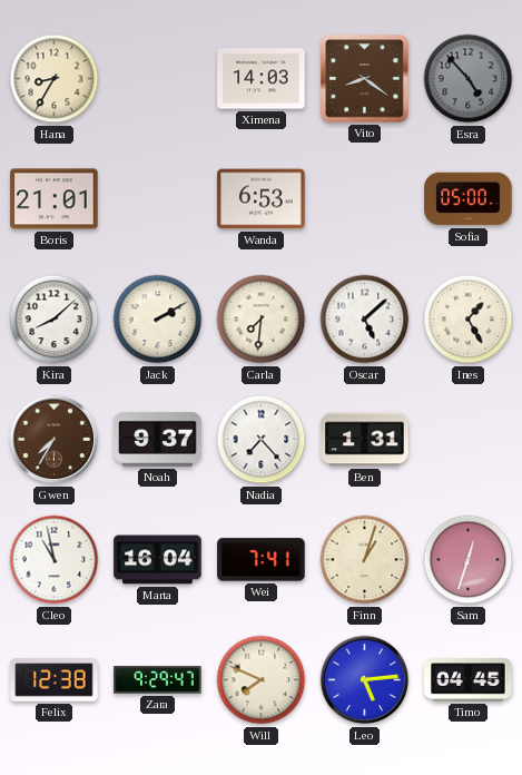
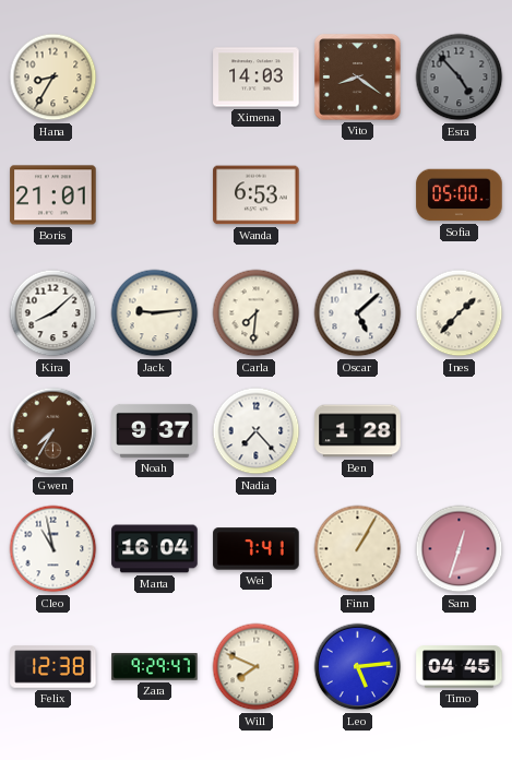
Jack: 2:10 -> 9:14 (155, 313)
Ines: 1:25 -> 1:37 (460, 313)
Ben: 1:31 -> 1:28 (358, 431)
Finn: 1:03 -> 1:05 (358, 549)
